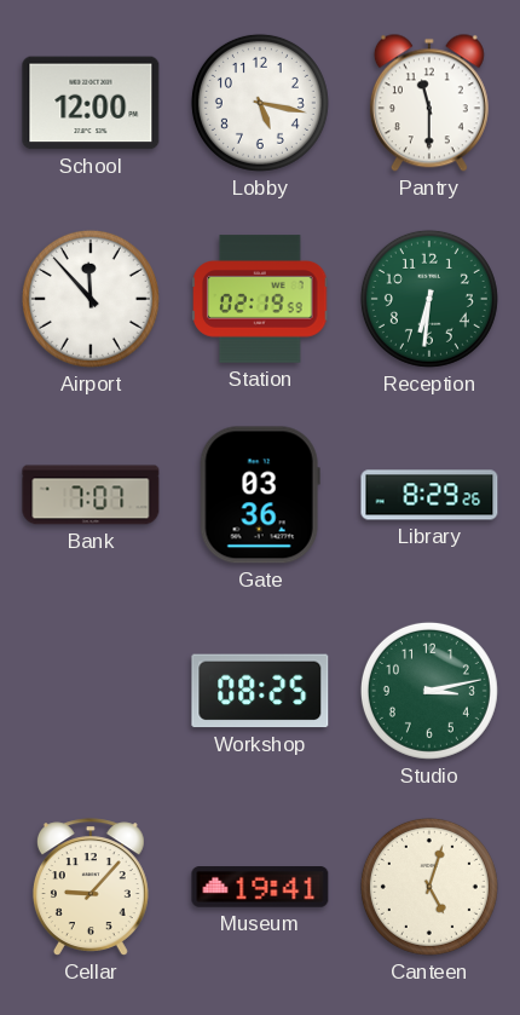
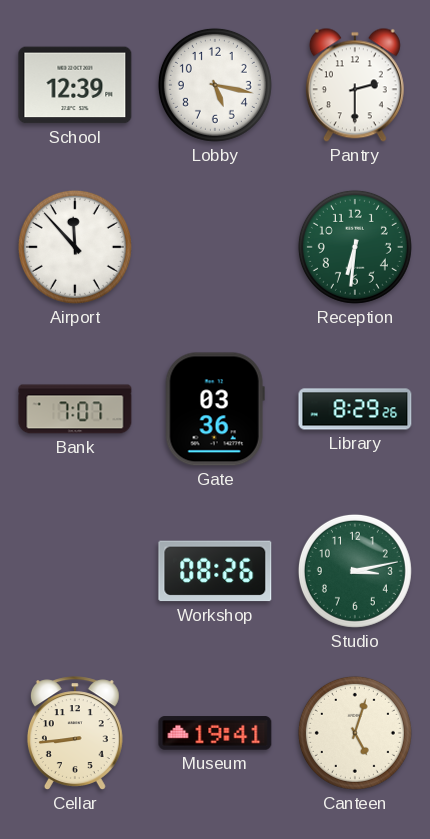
School: 12:00 -> 12:39 (75, 85)
Pantry: 11:30 -> 2:30 (355, 85)
Station: 02:19 -> none (260, 299)
Workshop: 08:25 -> 08:26 (215, 571)
Cellar: 9:07 -> 8:44 (75, 733)
